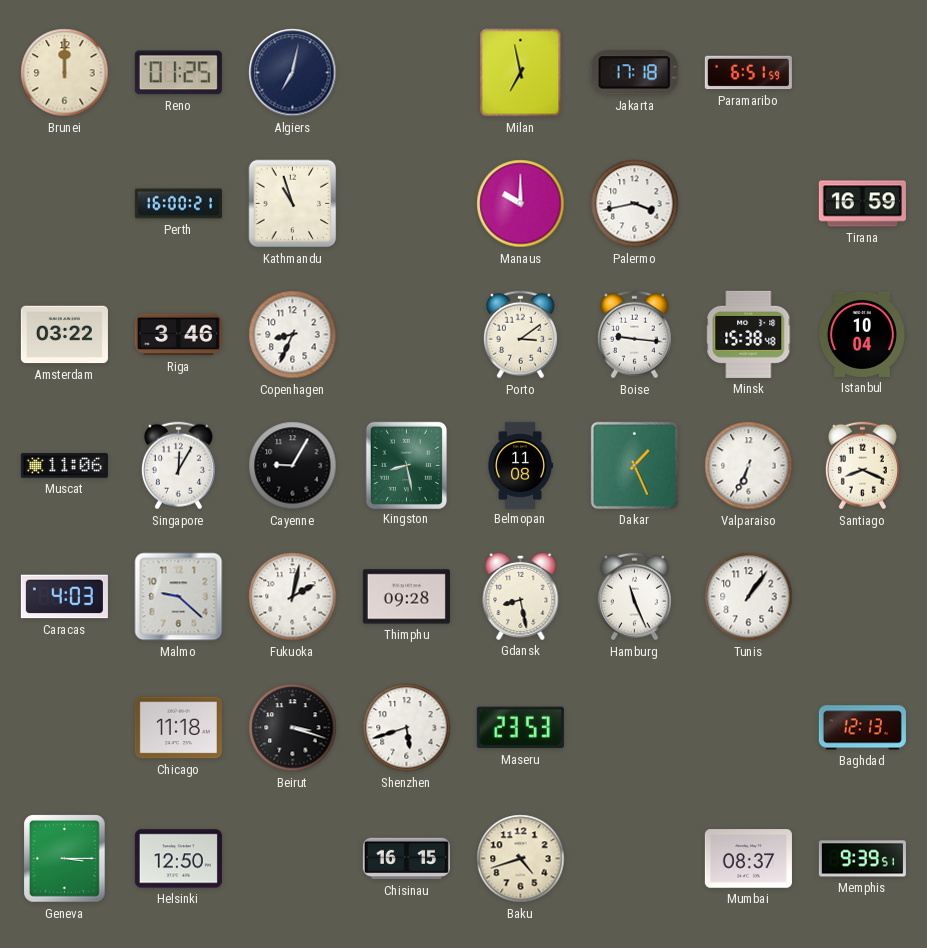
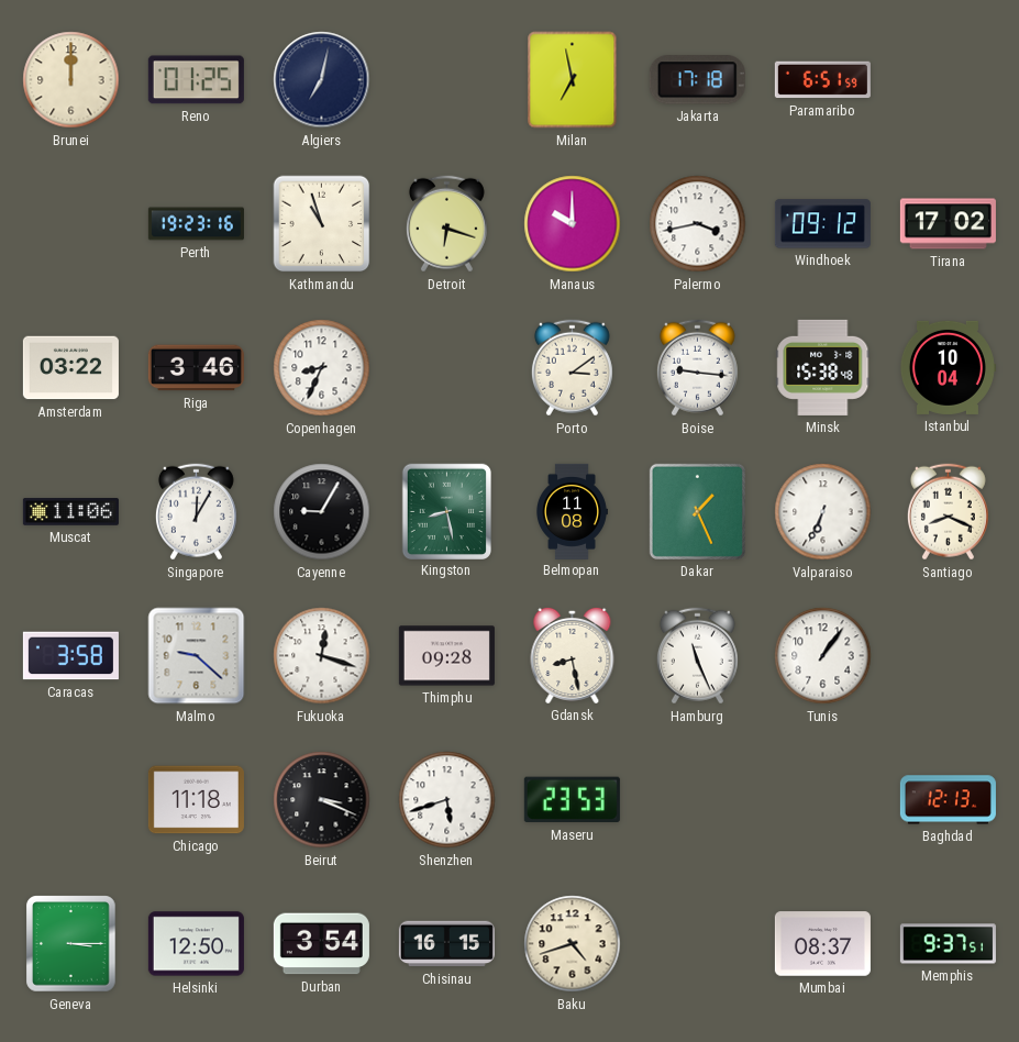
Perth: 16:00 -> 19:23 (196, 224)
Detroit: none -> 6:18 (446, 224)
Windhoek: none -> 09:12 (822, 224)
Tirana: 16:59 -> 17:02 (948, 224)
Caracas: 4:03 -> 3:58 (70, 656)
Fukuoka: 2:02 -> 12:18 (322, 656)
Beirut: 3:18 -> 3:19 (322, 800)
Durban: none -> 3:54 (321, 944)
Memphis: 9:39 -> 9:37 (948, 944)
